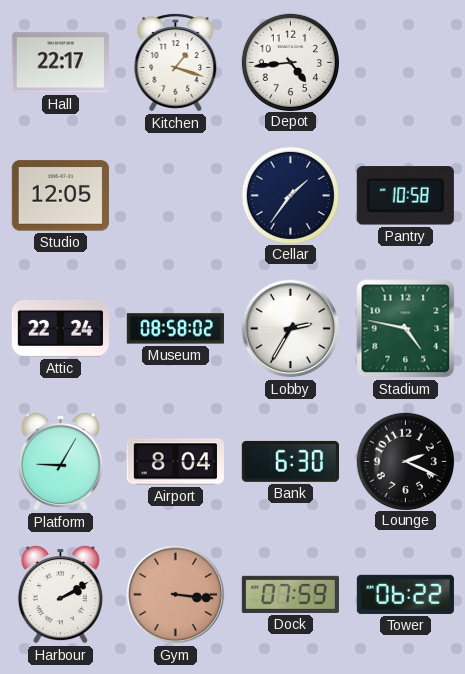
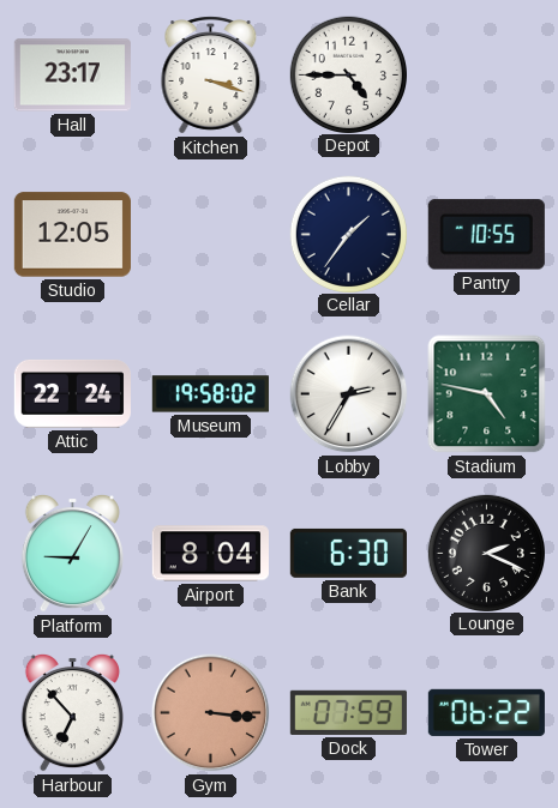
Hall: 22:17 -> 23:17 (72, 76)
Kitchen: 1:18 -> 3:18 (211, 76)
Depot: 4:44 -> 4:45 (348, 74)
Pantry: 10:58 -> 10:55 (486, 235)
Museum: 08:58 -> 19:58 (210, 394)
Harbour: 2:10 -> 6:53 (72, 712)
